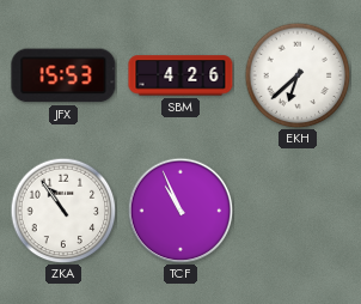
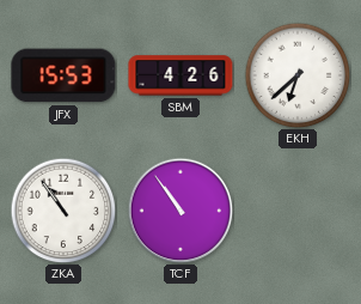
TCF: 10:56 -> 10:54 (180, 211)
